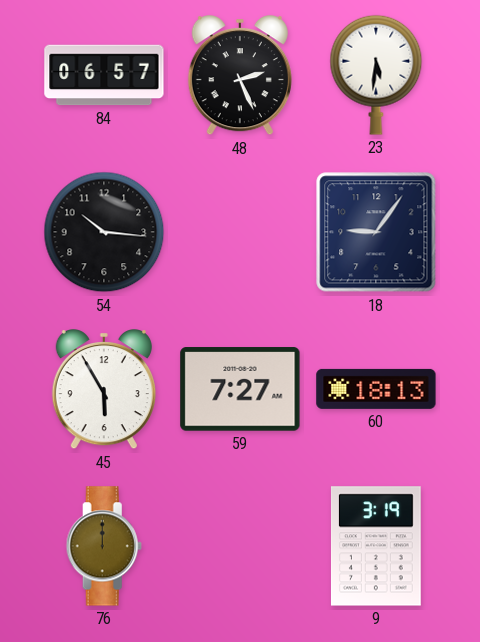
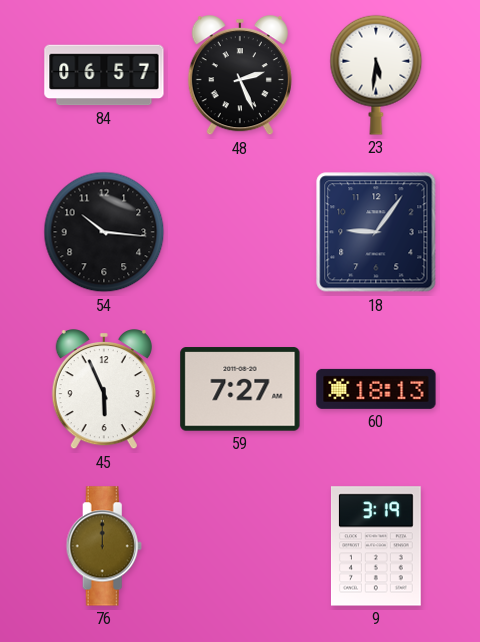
45: 5:55 -> 5:56 (104, 390)
